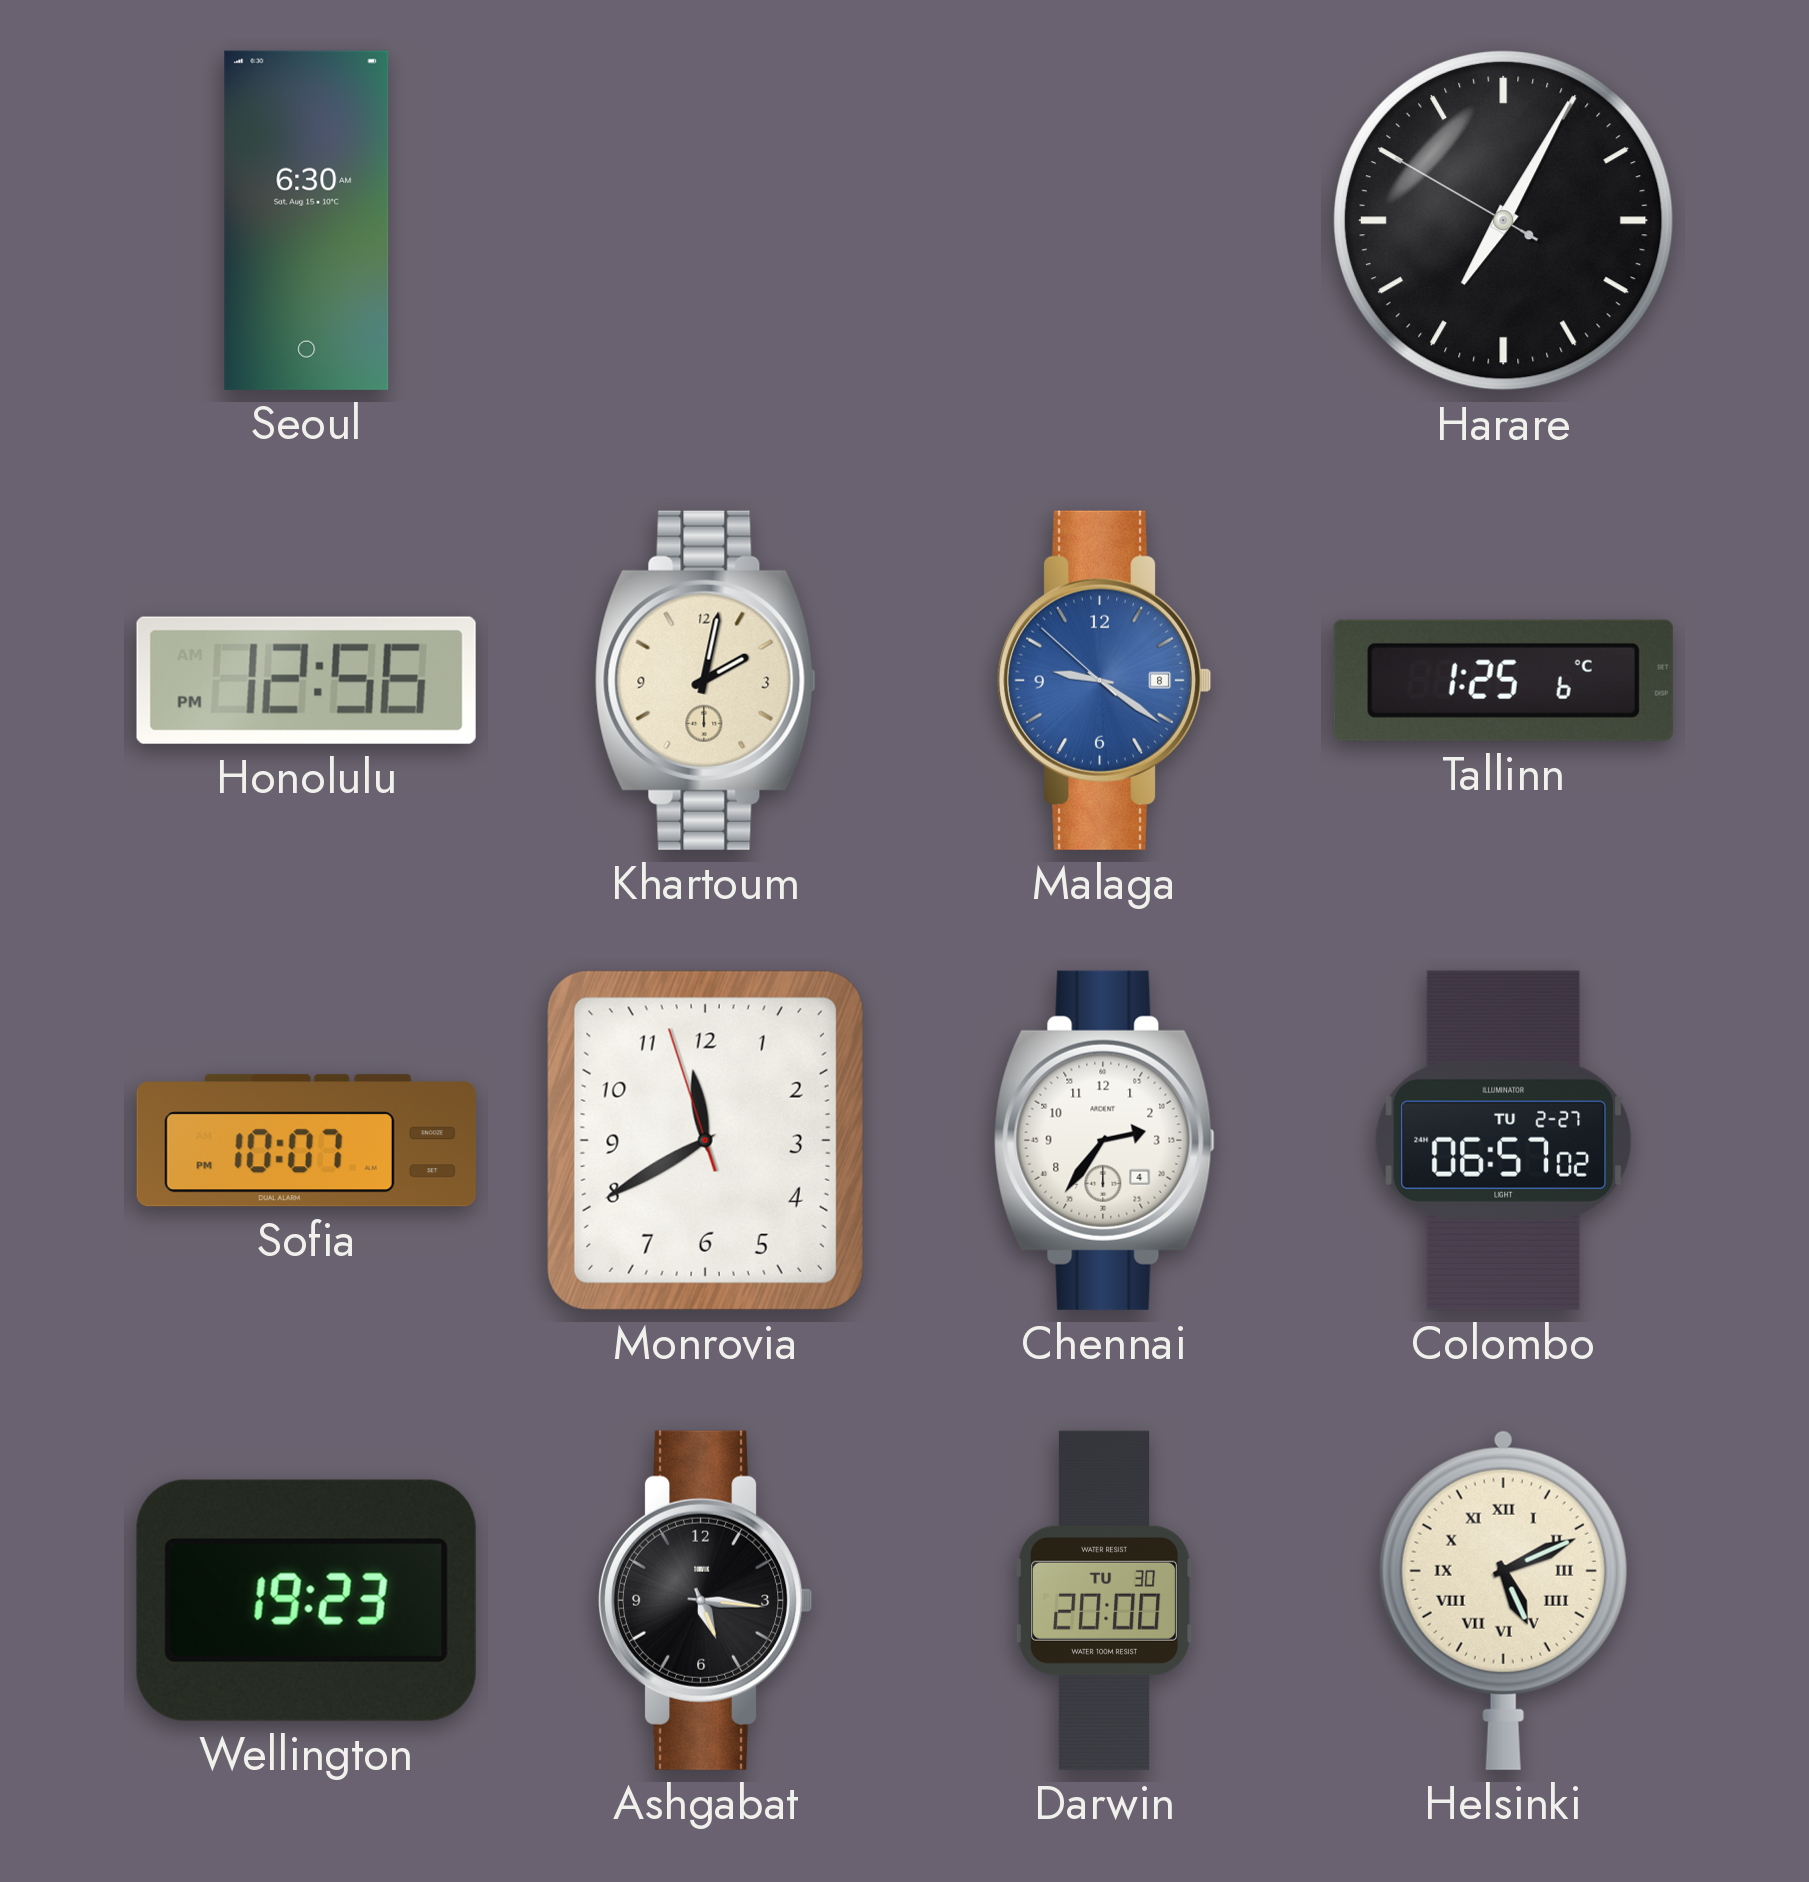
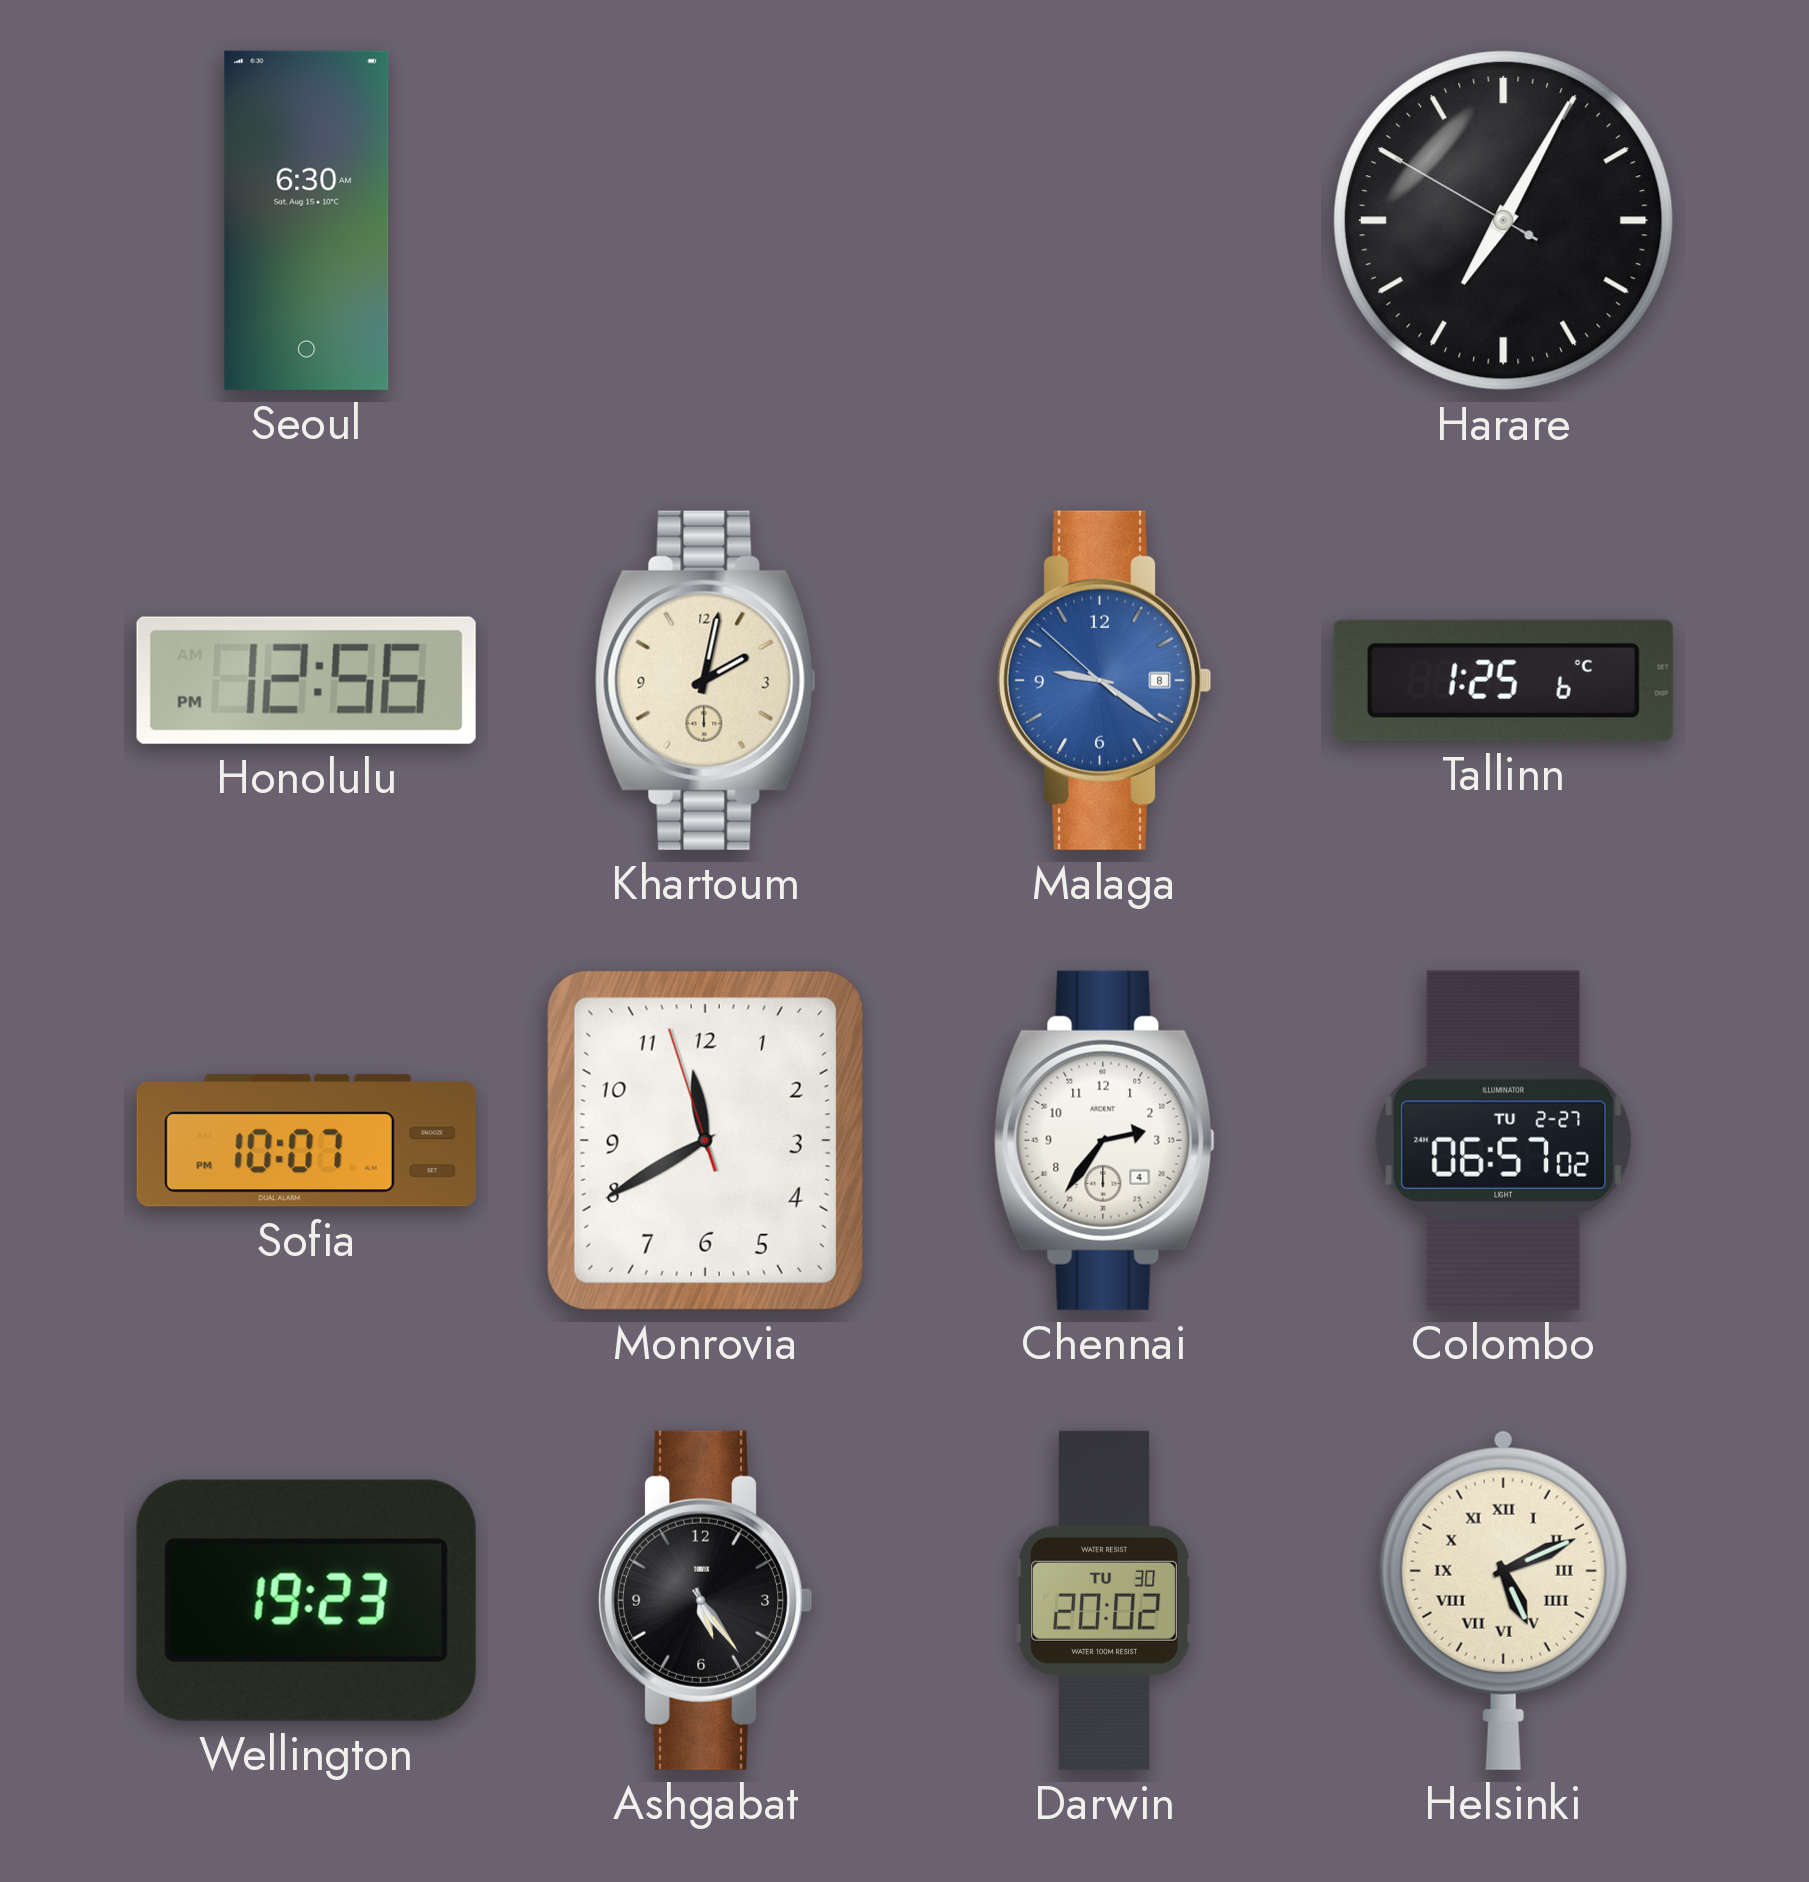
Ashgabat: 5:16 -> 5:24 (705, 1600)
Darwin: 20:00 -> 20:02 (1105, 1600)
